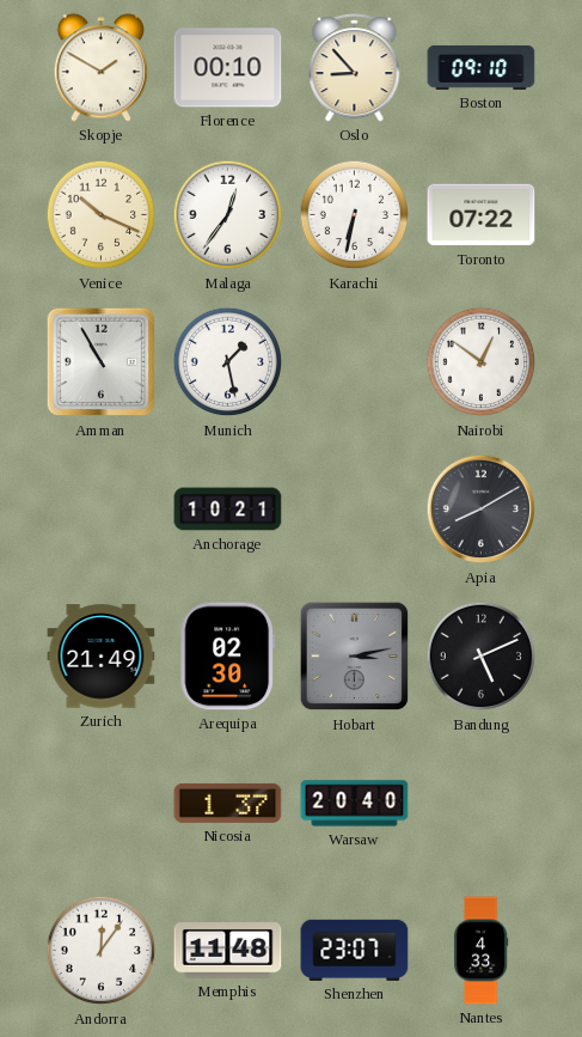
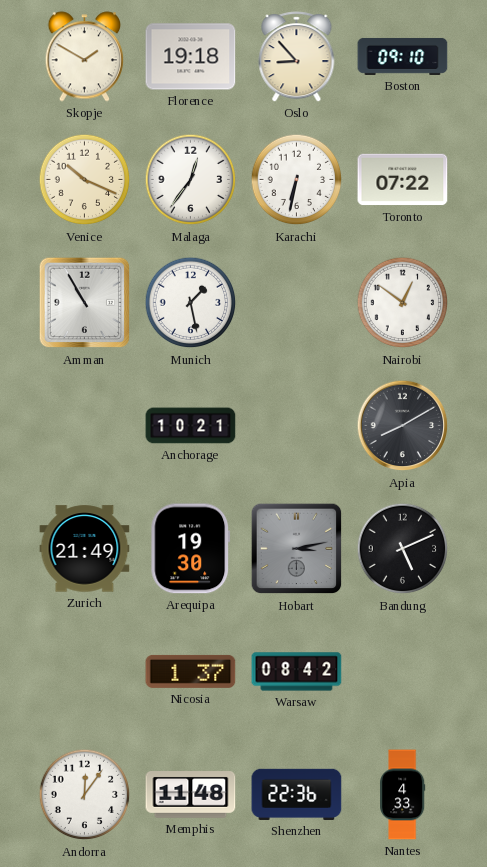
Florence: 00:10 -> 19:18 (191, 57)
Arequipa: 02:30 -> 19:30 (191, 549)
Warsaw: 20:40 -> 08:42 (297, 672)
Shenzhen: 23:07 -> 22:36 (297, 794)
